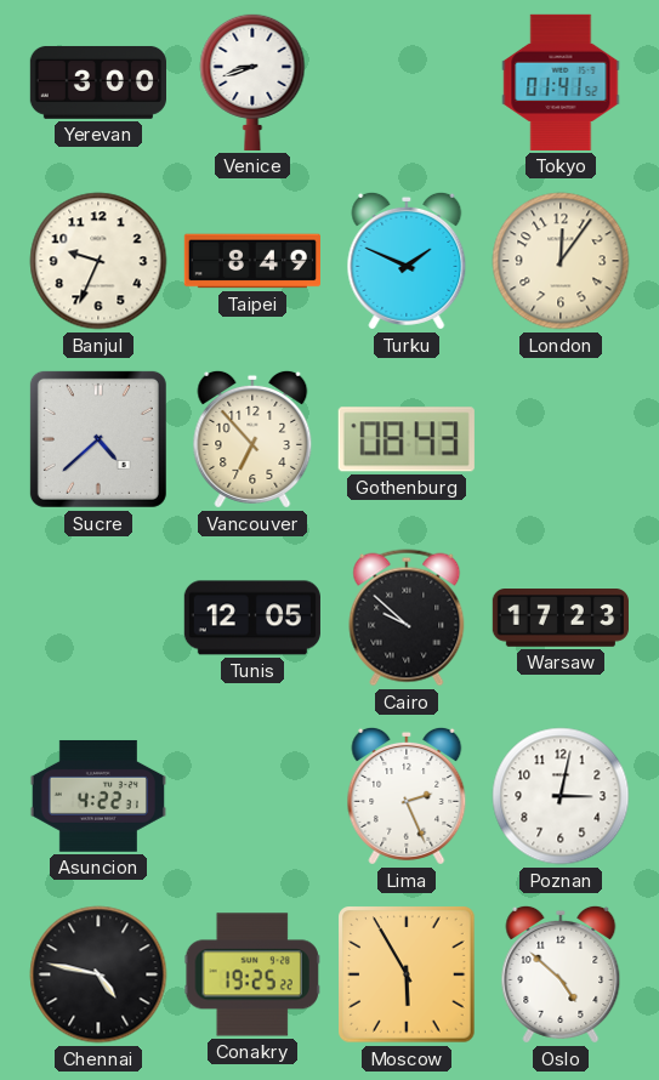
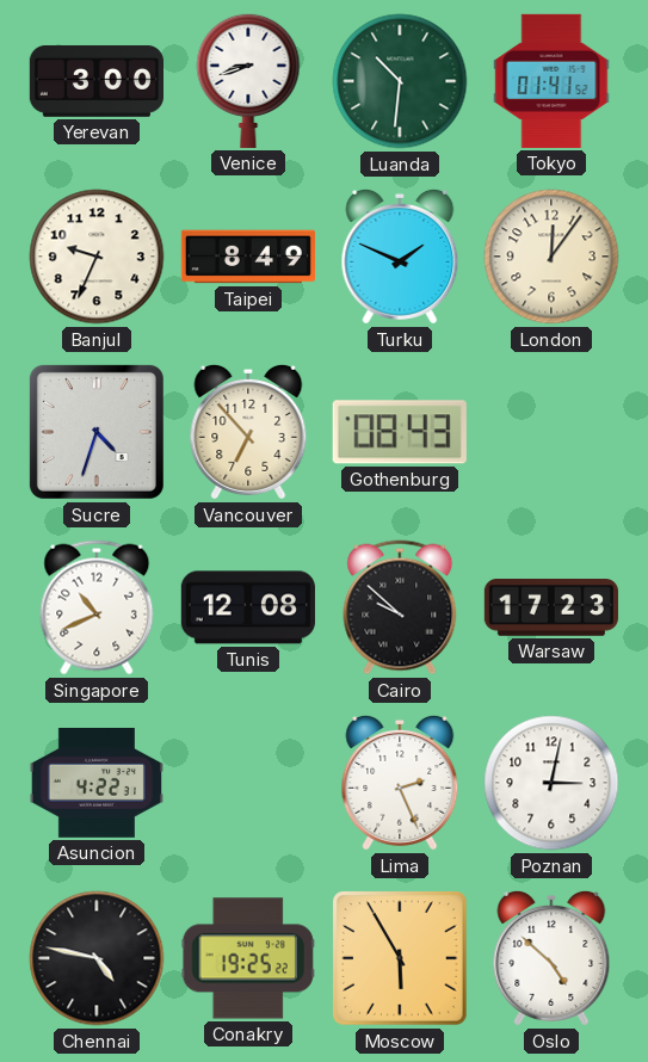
Luanda: none -> 10:31 (400, 81)
Sucre: 4:38 -> 4:33 (97, 432)
Singapore: none -> 10:41 (97, 607)
Tunis: 12:05 -> 12:08 (248, 607)
